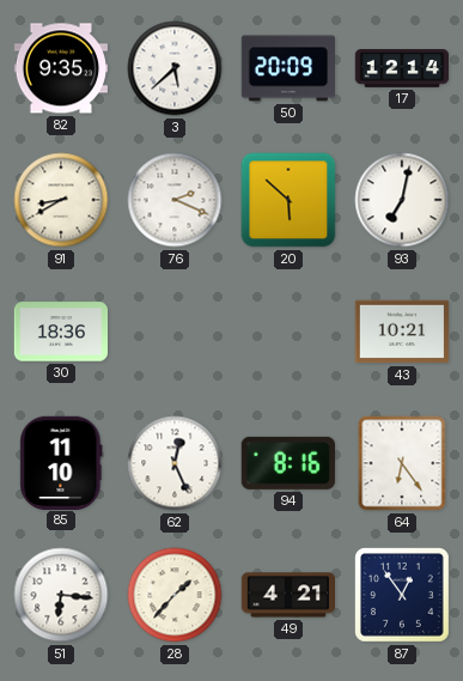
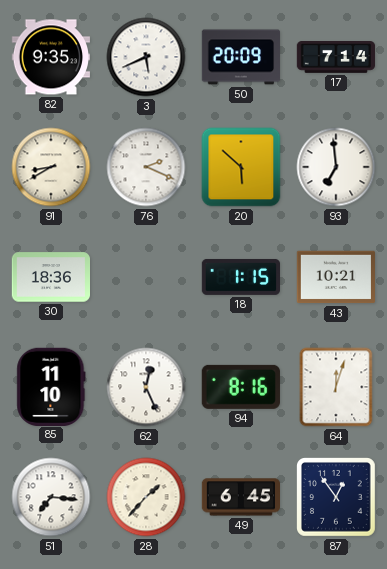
3: 5:38 -> 5:41 (146, 57)
17: 12:14 -> 7:14 (336, 58)
93: 7:02 -> 6:59 (336, 167)
18: none -> 1:15 (241, 277)
64: 6:24 -> 12:03 (336, 387)
51: 6:16 -> 7:16 (51, 497)
49: 4:21 -> 6:45 (240, 497)
